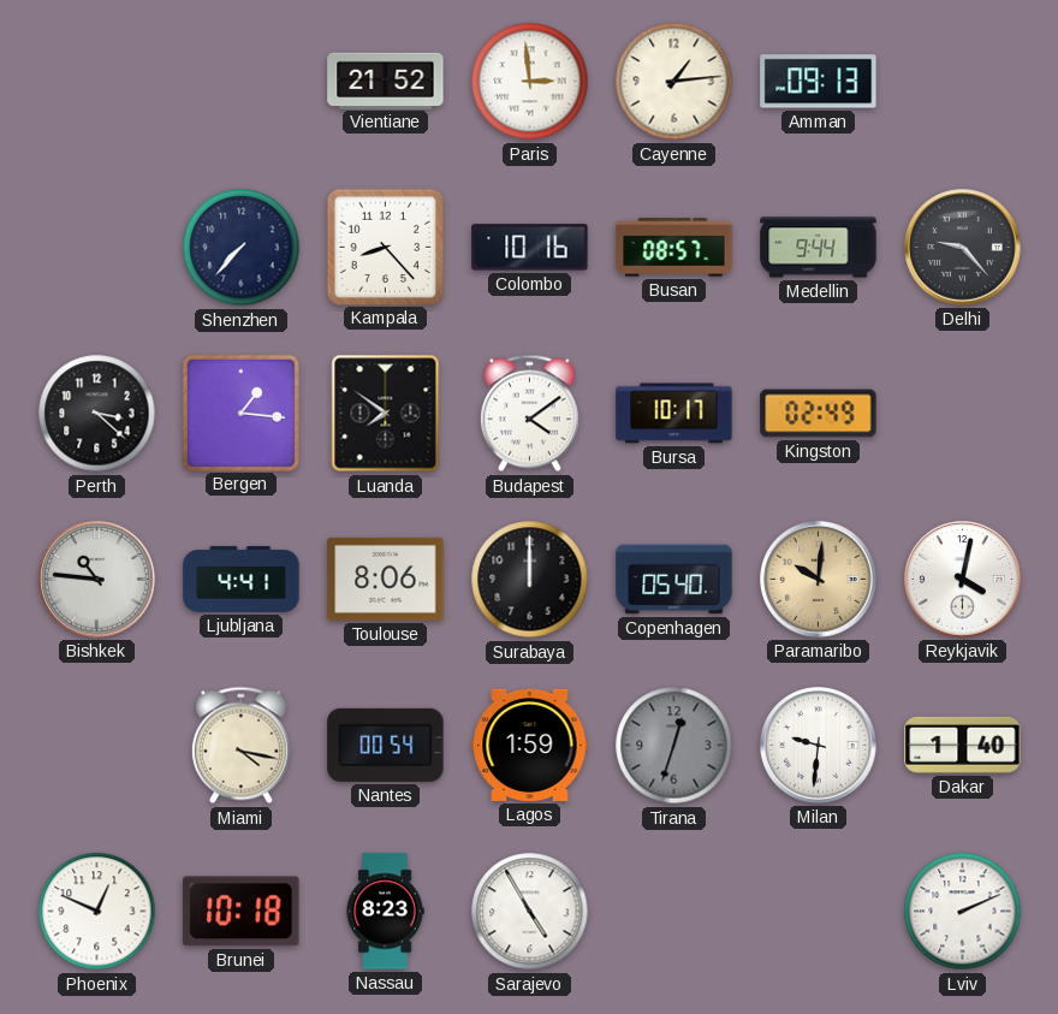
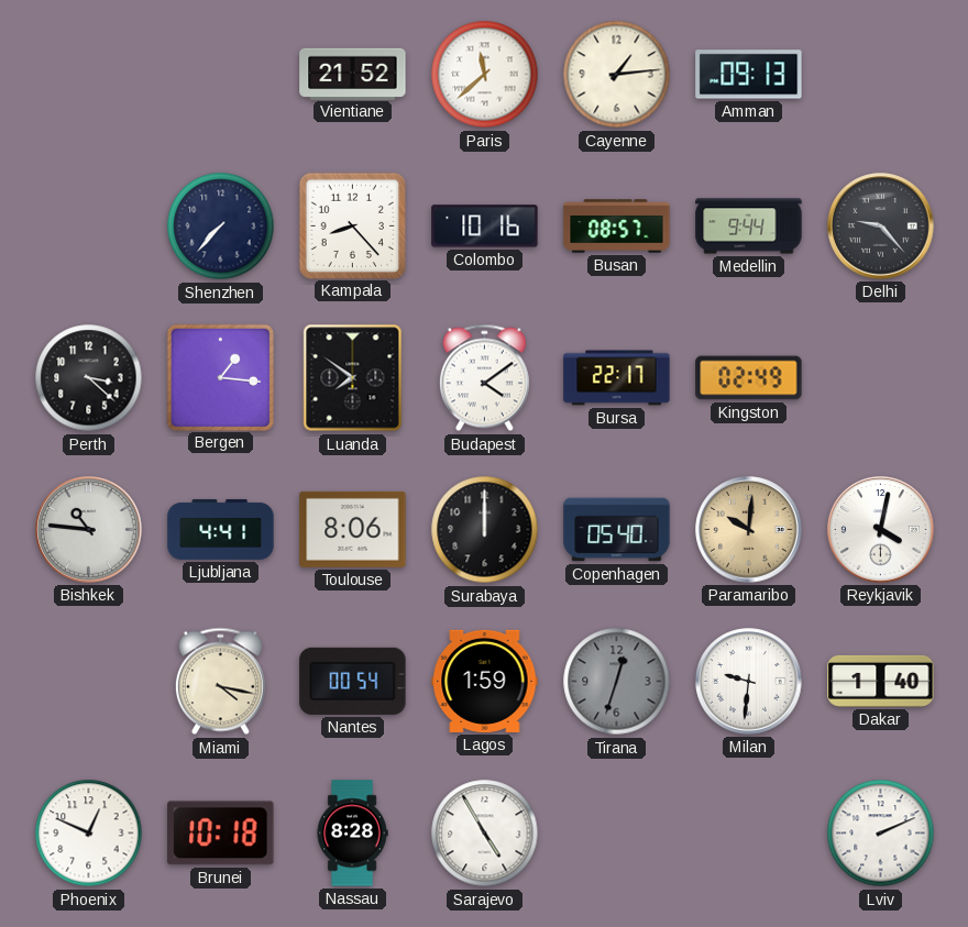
Paris: 2:59 -> 11:38 (485, 75)
Bursa: 10:17 -> 22:17 (617, 378)
Nassau: 8:23 -> 8:28 (352, 834)
